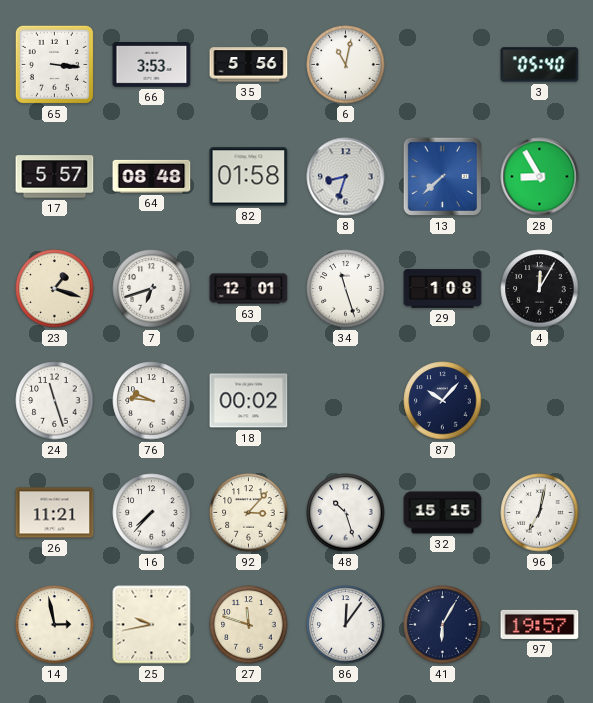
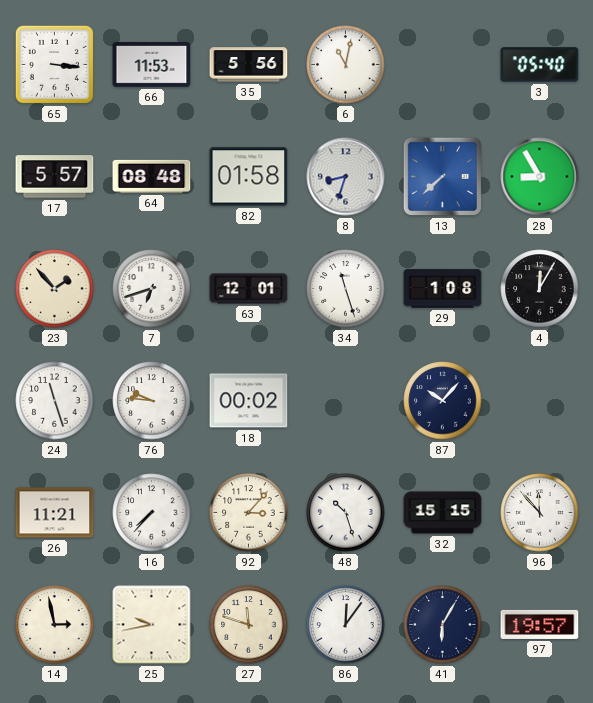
66: 3:53 -> 11:53 (152, 65)
23: 1:18 -> 1:53 (55, 289)
96: 7:02 -> 11:53 (540, 513)
